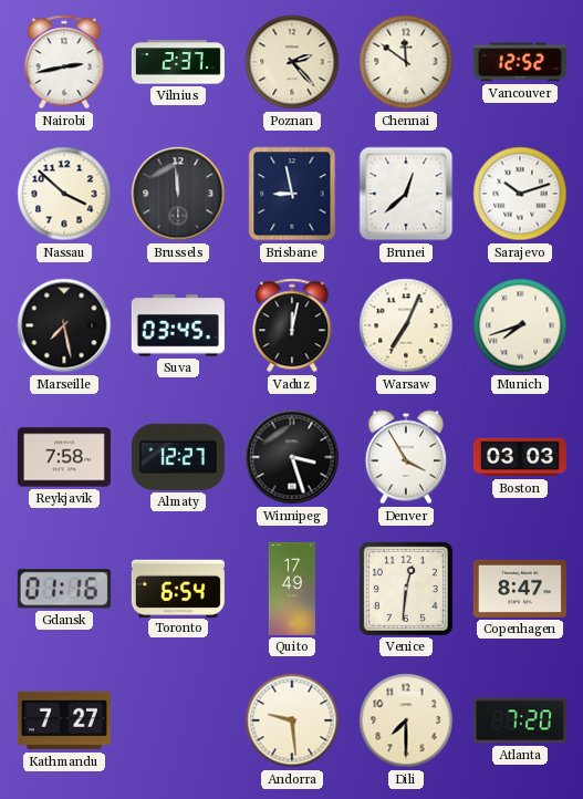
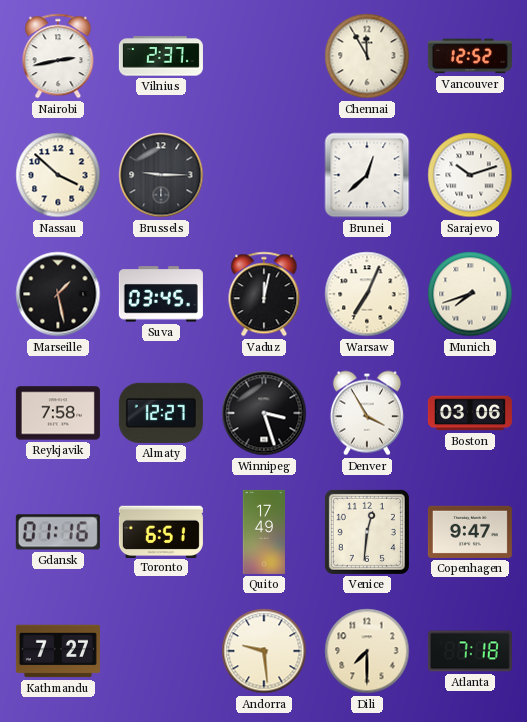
Poznan: 2:23 -> none (292, 62)
Chennai: 11:51 -> 11:55 (367, 56)
Brussels: 11:59 -> 9:15 (161, 175)
Brisbane: 8:58 -> none (292, 194)
Marseille: 7:28 -> 1:28 (58, 294)
Boston: 03:03 -> 03:06 (470, 413)
Toronto: 6:54 -> 6:51 (161, 531)
Copenhagen: 8:47 -> 9:47 (470, 532)
Atlanta: 7:20 -> 7:18 (470, 651)
